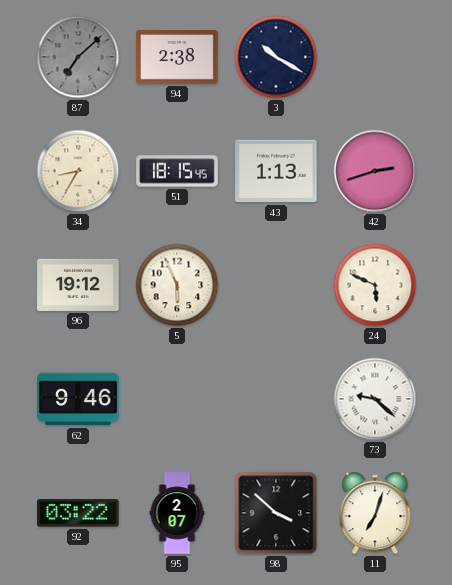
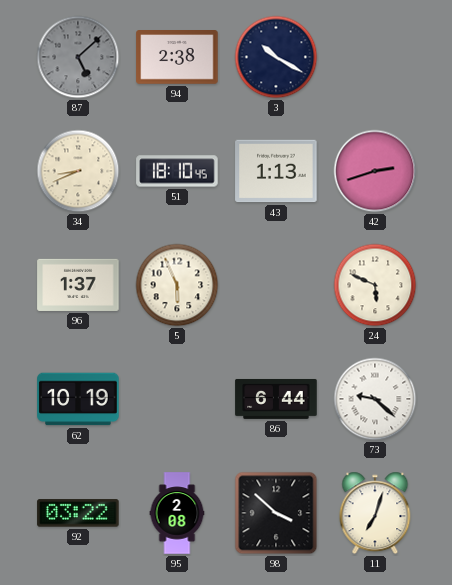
87: 7:08 -> 5:08 (78, 57)
34: 8:35 -> 8:41 (78, 171)
51: 18:15 -> 18:10 (177, 171)
96: 19:12 -> 1:37 (78, 285)
62: 9:46 -> 10:19 (78, 399)
86: none -> 6:44 (276, 399)
95: 2:07 -> 2:08 (177, 513)
